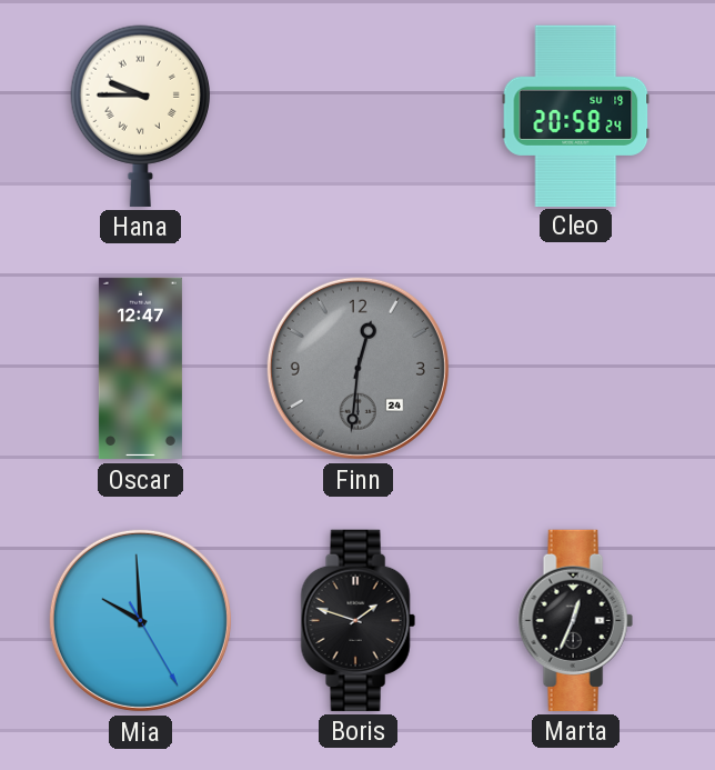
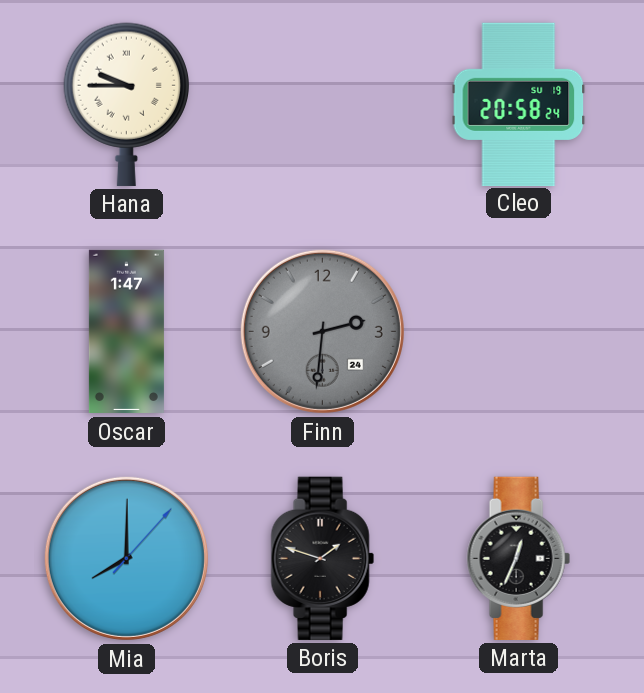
Oscar: 12:47 -> 1:47 (126, 332)
Finn: 12:31 -> 2:31 (322, 331)
Mia: 9:59 -> 8:00 (126, 558)
